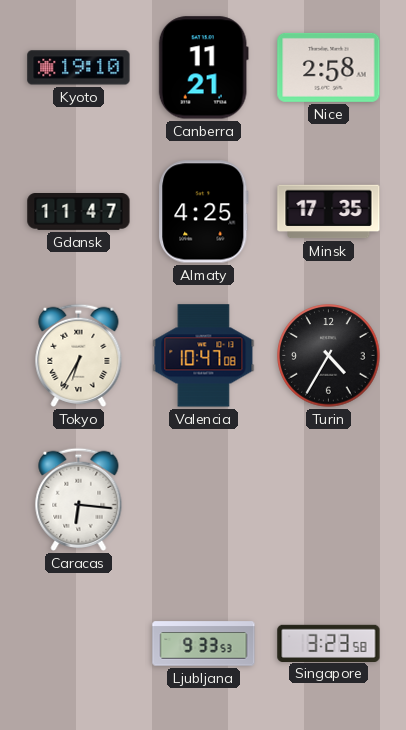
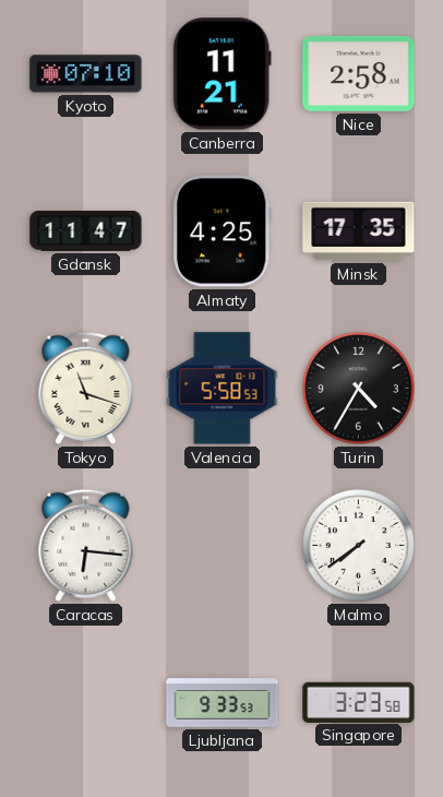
Kyoto: 19:10 -> 07:10 (86, 74)
Tokyo: 6:35 -> 11:18 (86, 388)
Valencia: 10:47 -> 5:58 (223, 389)
Malmo: none -> 7:39 (359, 546)
